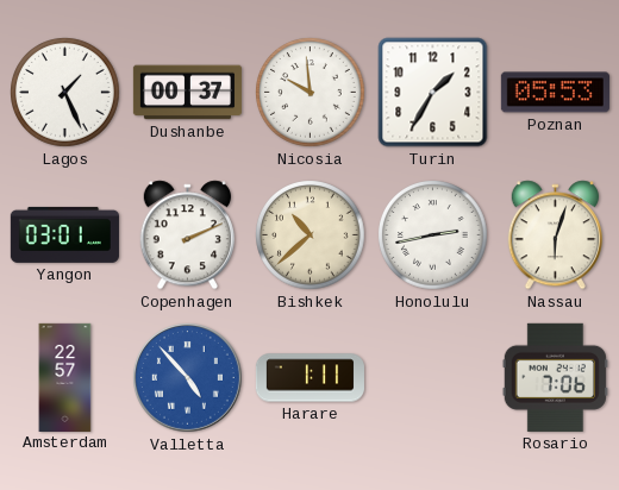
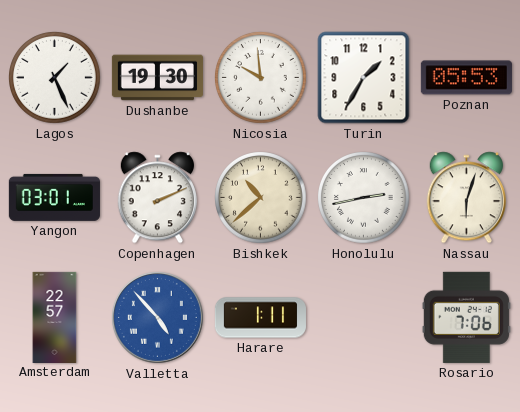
Dushanbe: 00:37 -> 19:30 (157, 78)
